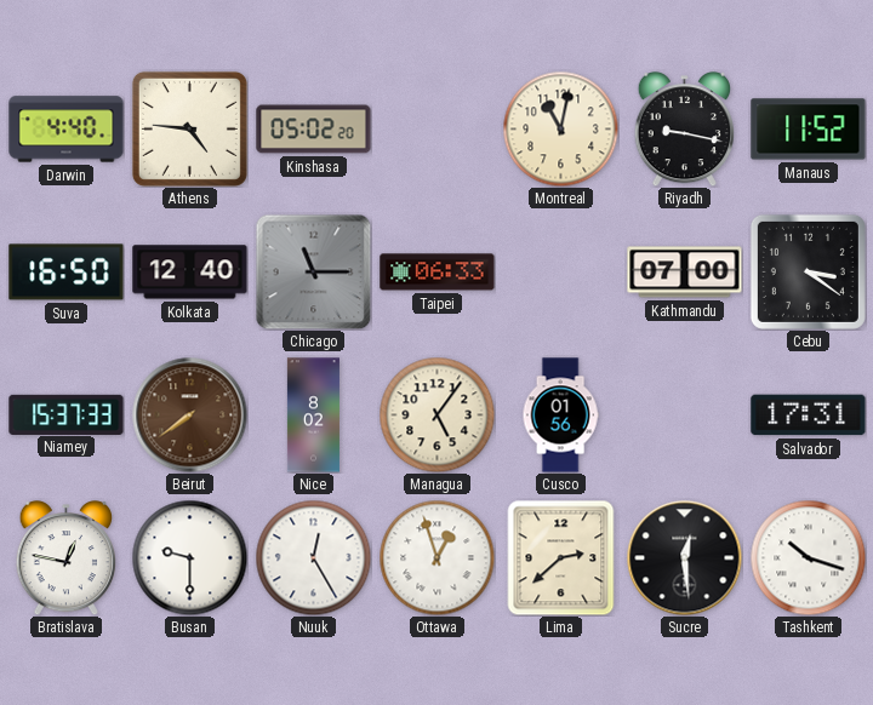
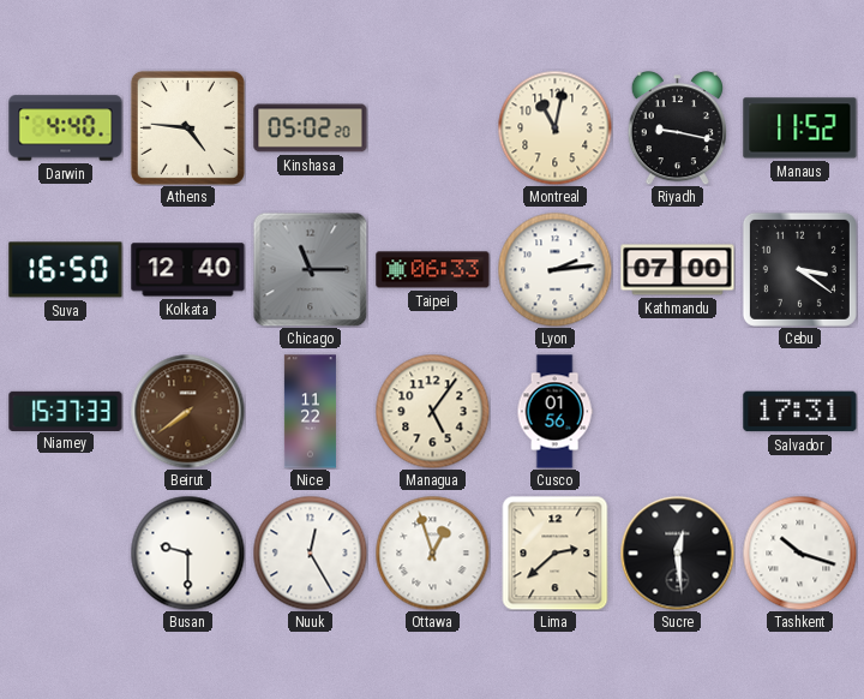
Lyon: none -> 2:14 (554, 269)
Nice: 8:02 -> 11:22 (310, 412)
Bratislava: 12:47 -> none (65, 558)
